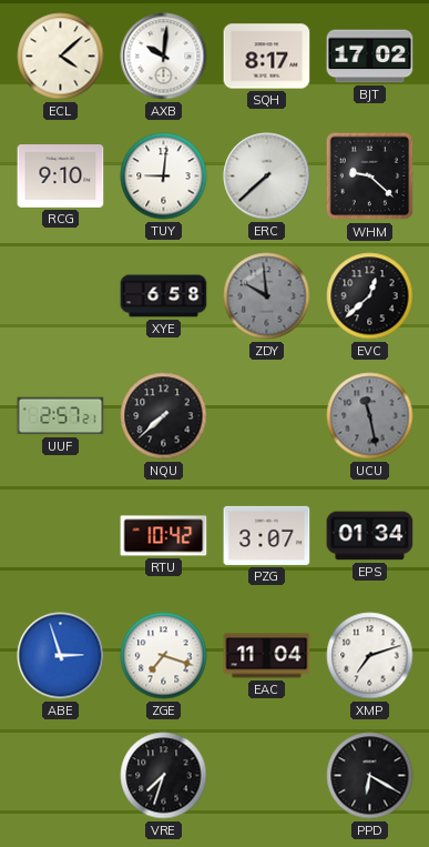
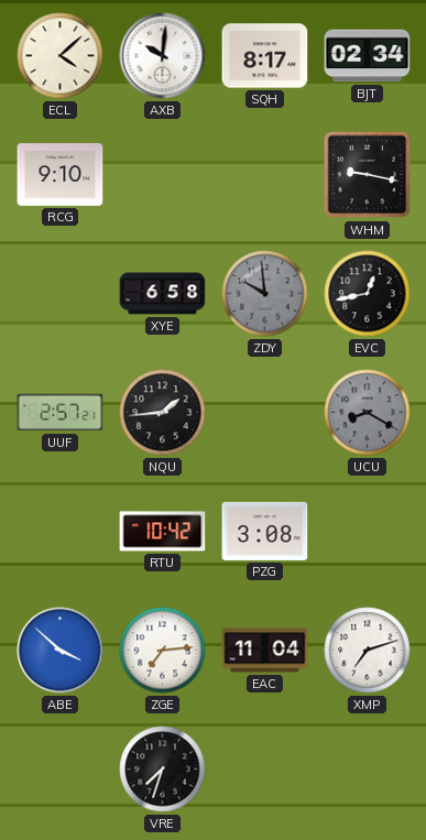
BJT: 17:02 -> 02:34 (368, 56)
TUY: 9:01 -> none (164, 177)
ERC: 7:38 -> none (267, 177)
WHM: 9:22 -> 9:17 (368, 175)
EVC: 12:38 -> 12:43 (368, 294)
NQU: 7:38 -> 1:44 (163, 413)
UCU: 11:28 -> 8:20 (368, 413)
PZG: 3:07 -> 3:08 (265, 531)
EPS: 01:34 -> none (370, 536)
ABE: 2:57 -> 3:52 (61, 651)
ZGE: 7:18 -> 7:14 (163, 651)
PPD: 6:20 -> none (370, 776)
